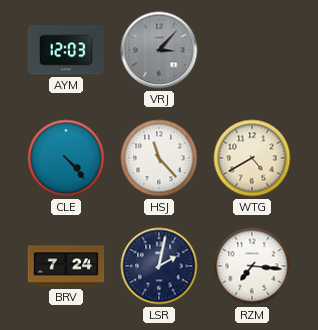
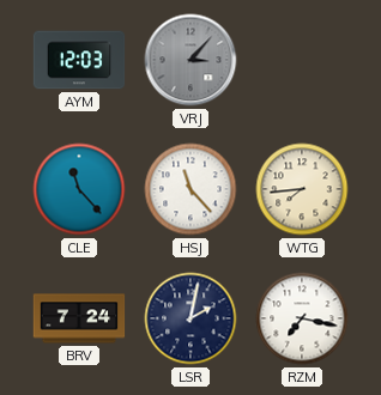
CLE: 4:23 -> 11:23 (79, 189)
WTG: 4:40 -> 7:44 (302, 189)
RZM: 7:16 -> 7:17 (302, 318)
